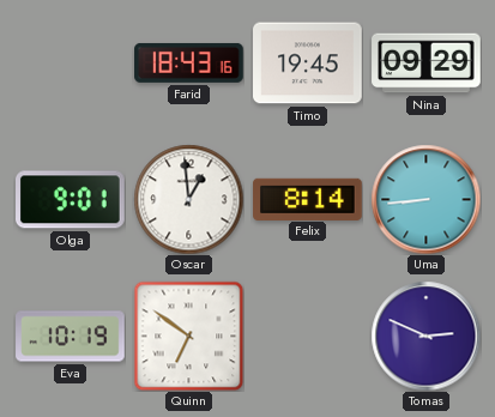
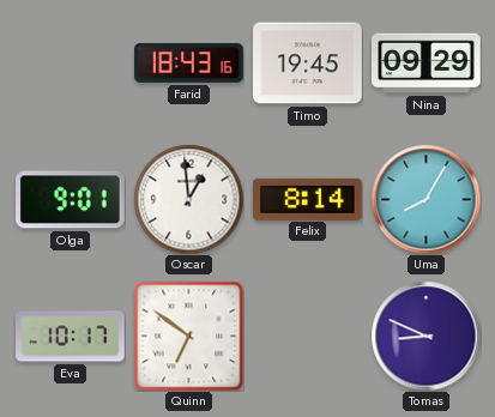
Uma: 8:44 -> 8:05 (425, 199)
Eva: 10:19 -> 10:17 (71, 337)
Tomas: 2:49 -> 8:49 (425, 336)
